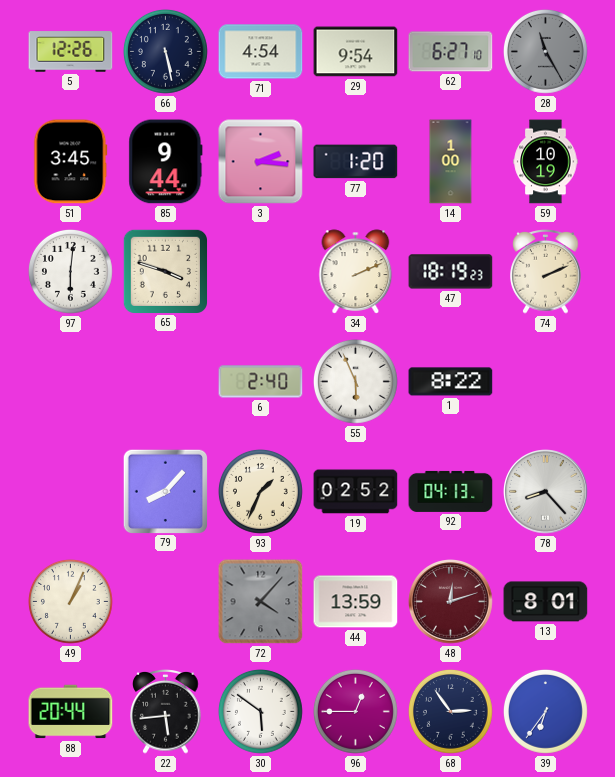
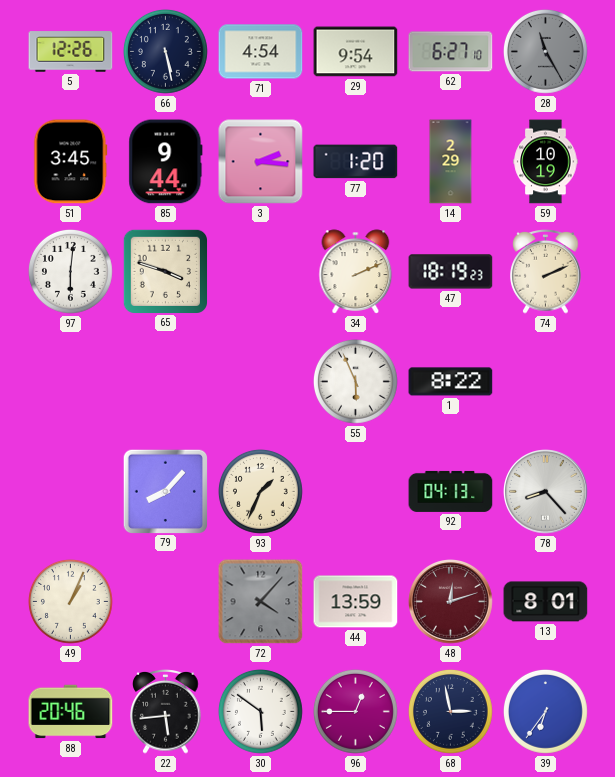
14: 1:00 -> 2:29 (451, 162)
6: 2:40 -> none (261, 382)
19: 02:52 -> none (356, 492)
88: 20:44 -> 20:46 (71, 712)
68: 2:54 -> 2:58 (451, 712)
